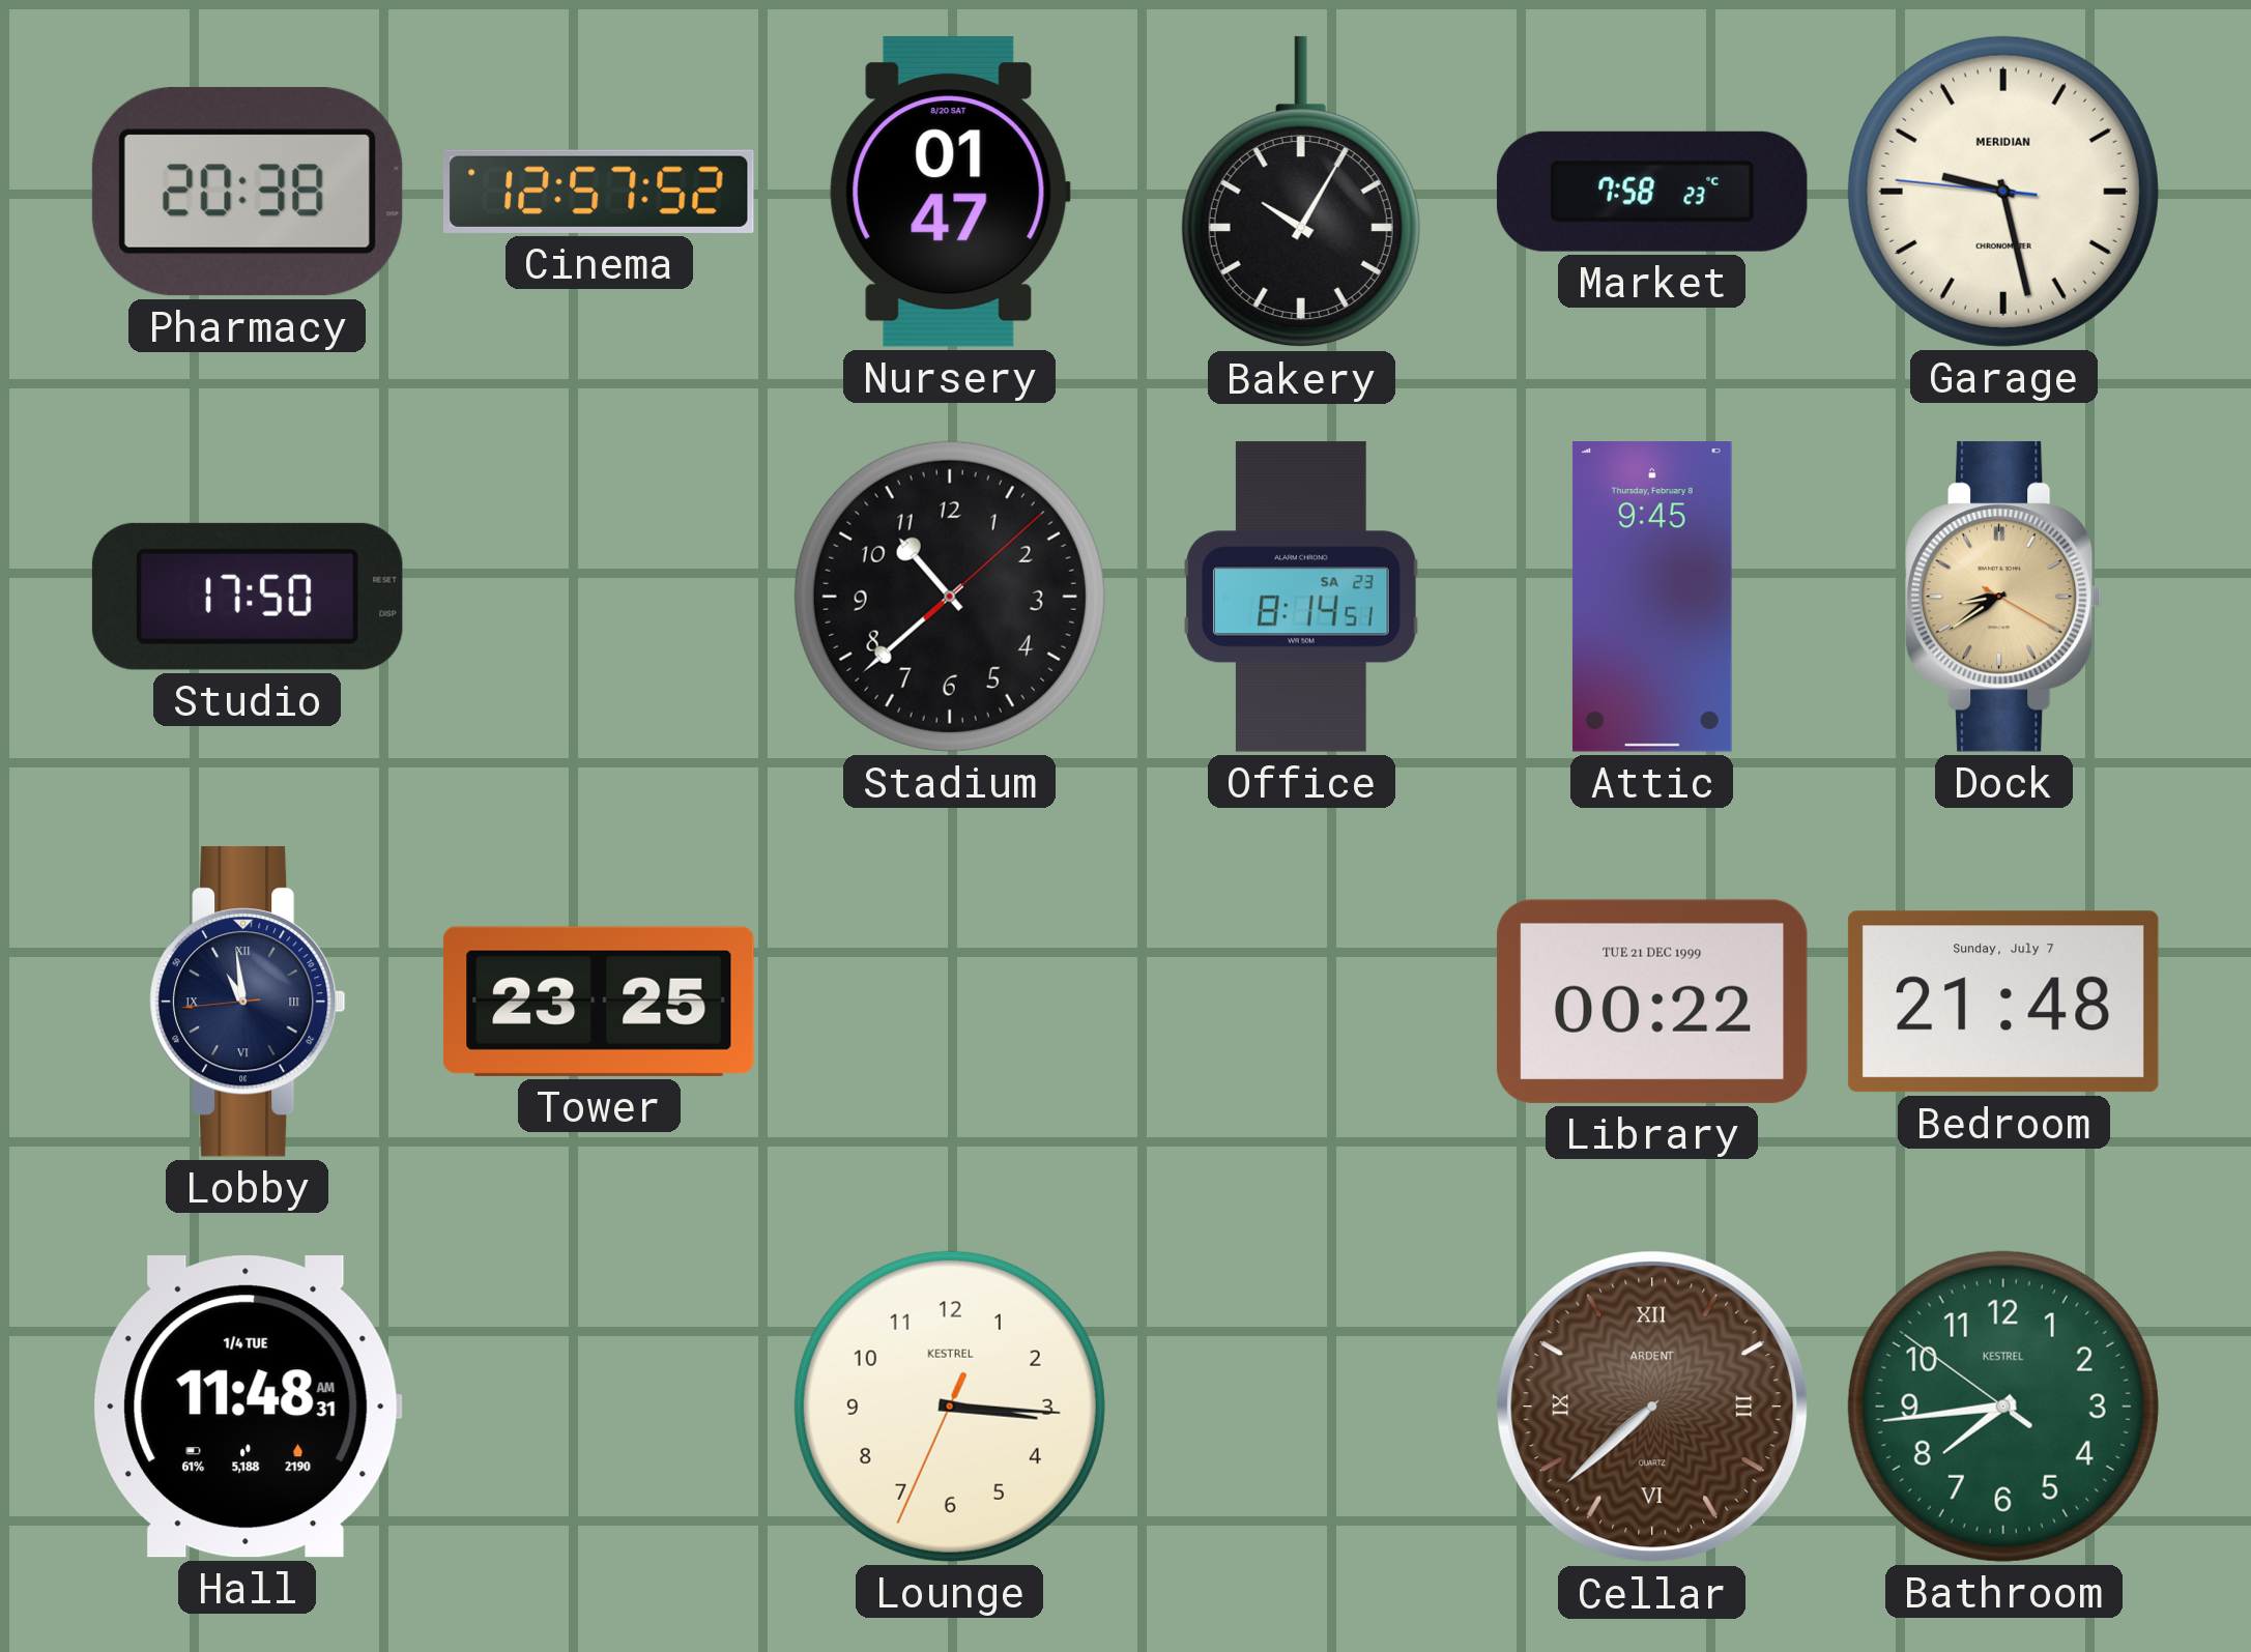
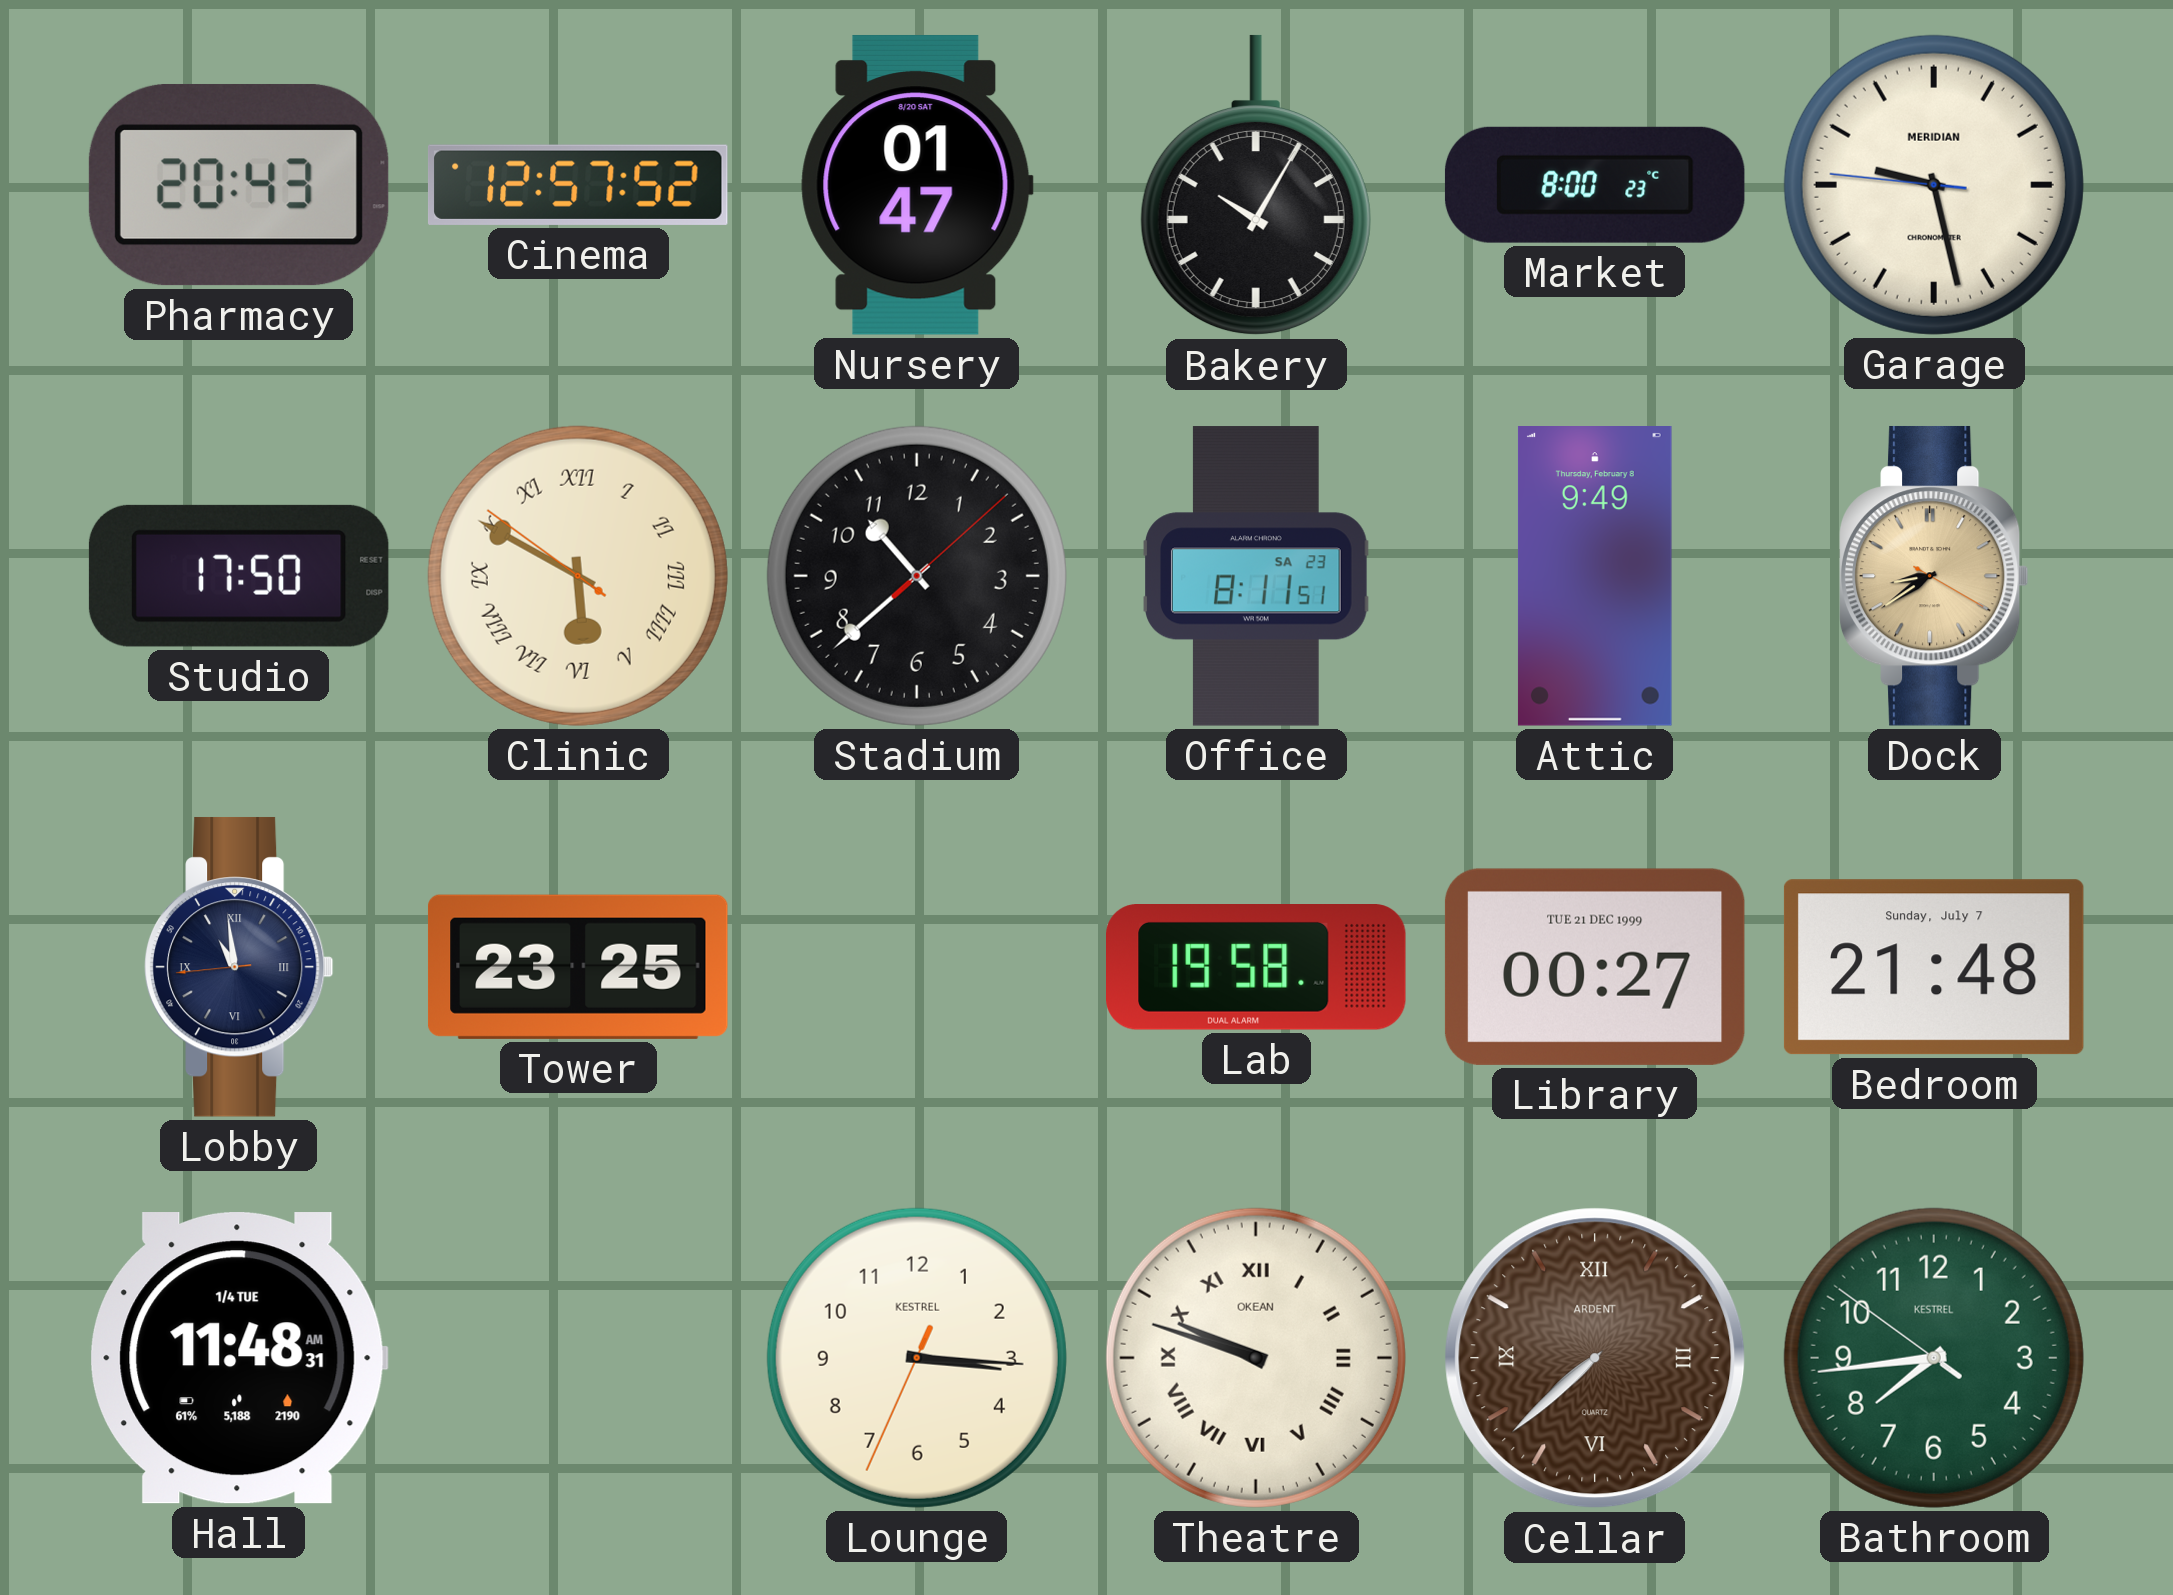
Pharmacy: 20:38 -> 20:43 (239, 185)
Market: 7:58 -> 8:00 (1595, 185)
Clinic: none -> 5:49 (578, 576)
Office: 8:14 -> 8:11 (1256, 576)
Attic: 9:45 -> 9:49 (1595, 577)
Lab: none -> 19:58 (1257, 968)
Library: 00:22 -> 00:27 (1595, 967)
Theatre: none -> 9:48 (1256, 1358)
